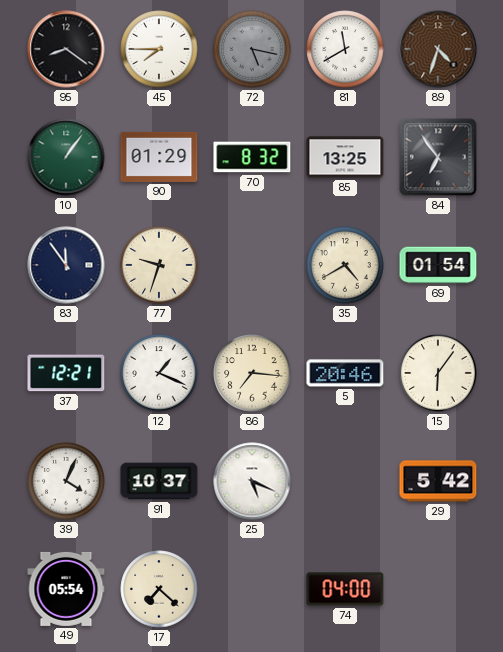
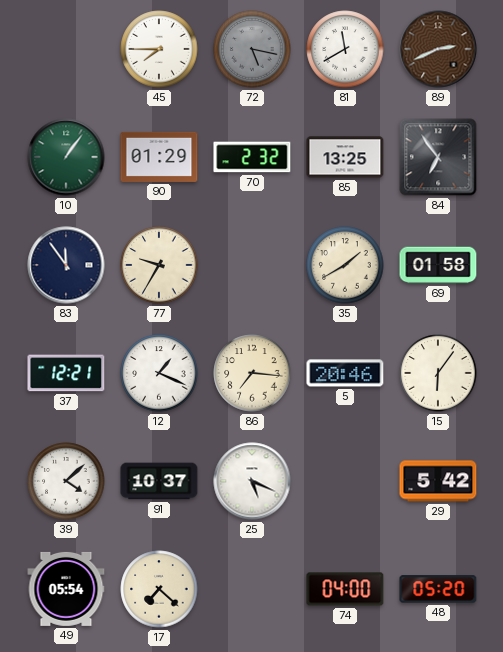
95: 8:21 -> none (66, 49)
89: 4:33 -> 2:41 (438, 49)
70: 8:32 -> 2:32 (252, 157)
77: 9:33 -> 9:35 (159, 265)
35: 4:40 -> 1:40 (345, 265)
69: 01:54 -> 01:58 (438, 265)
39: 4:04 -> 4:08 (66, 481)
48: none -> 05:20 (438, 589)
